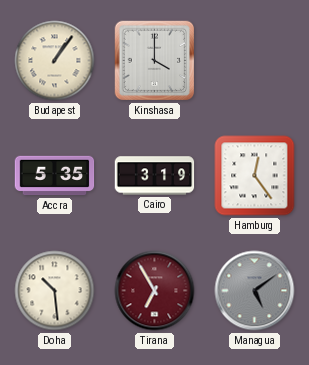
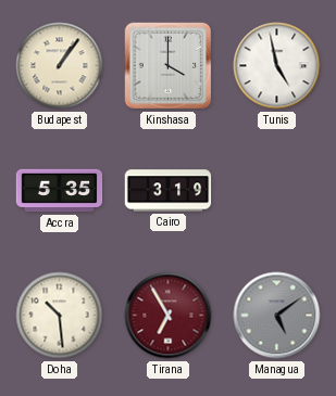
Tunis: none -> 4:58 (277, 66)
Hamburg: 12:24 -> none (255, 176)
